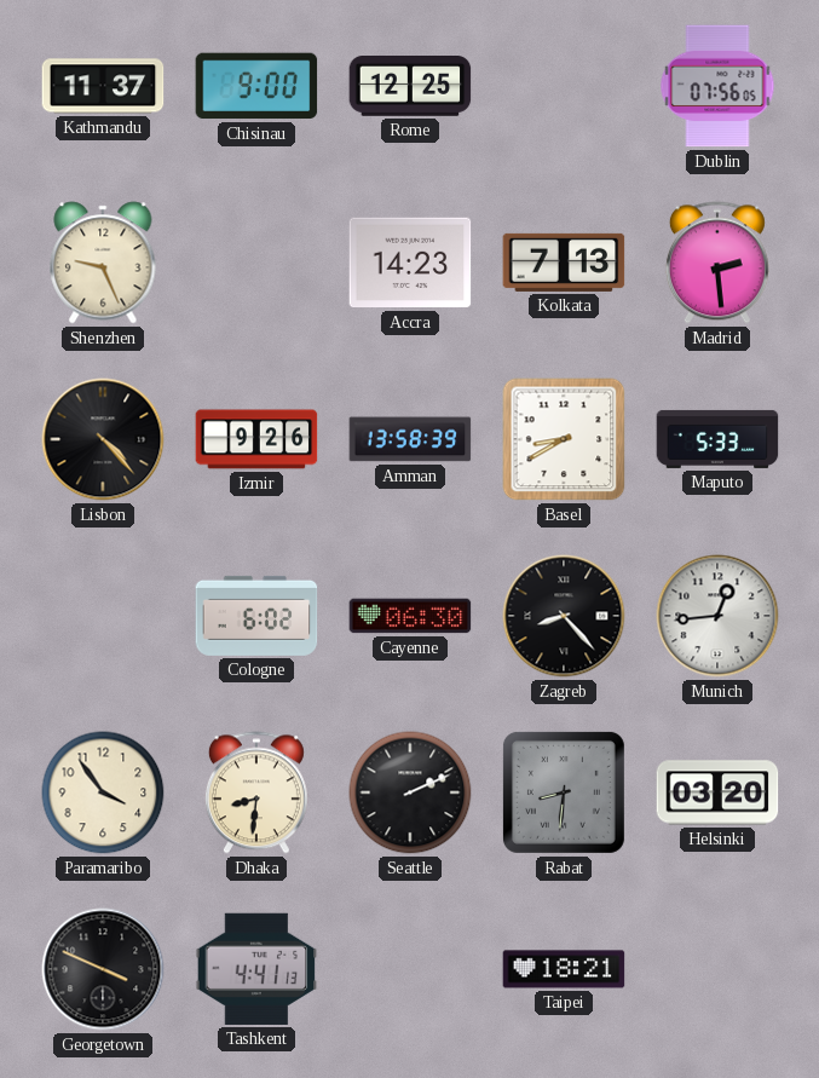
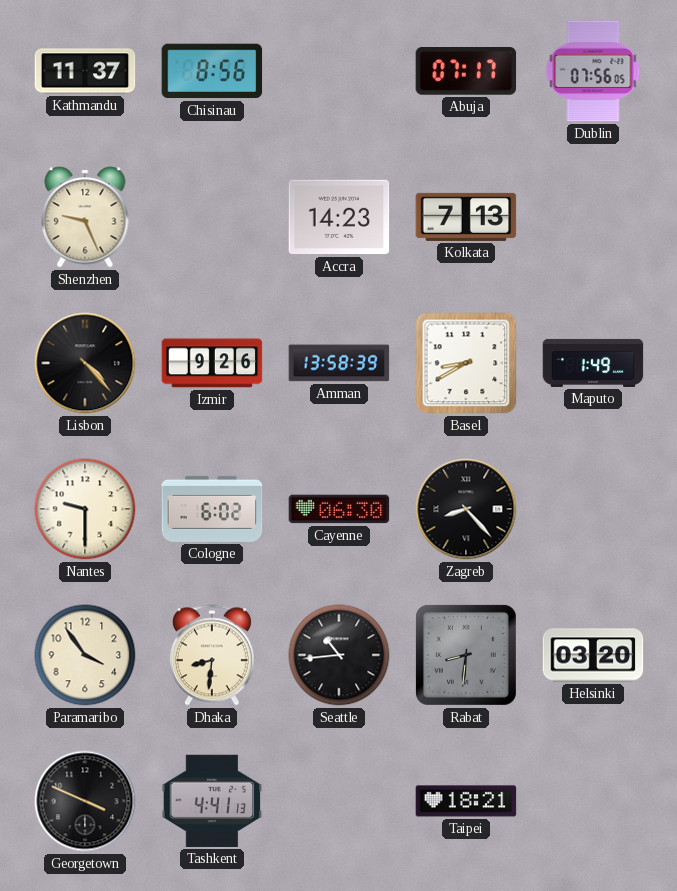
Chisinau: 9:00 -> 8:56 (212, 71)
Rome: 12:25 -> none (410, 87)
Abuja: none -> 07:17 (466, 72)
Madrid: 2:29 -> none (717, 263)
Maputo: 5:33 -> 1:49 (593, 363)
Nantes: none -> 9:30 (85, 509)
Munich: 12:44 -> none (717, 616)
Seattle: 2:11 -> 10:44 (339, 655)
